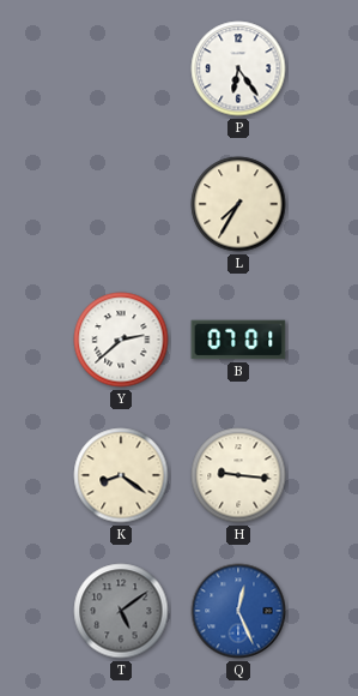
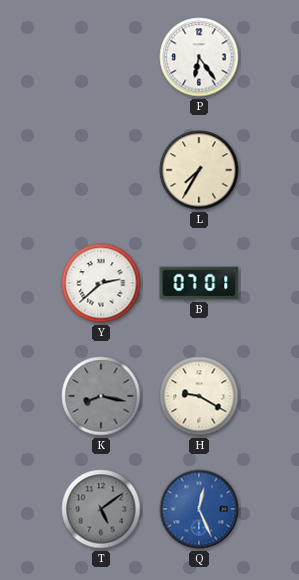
K: 8:21 -> 8:17 (101, 396)
K dial: cream -> grey (101, 396)
H: 9:16 -> 9:20 (199, 396)
